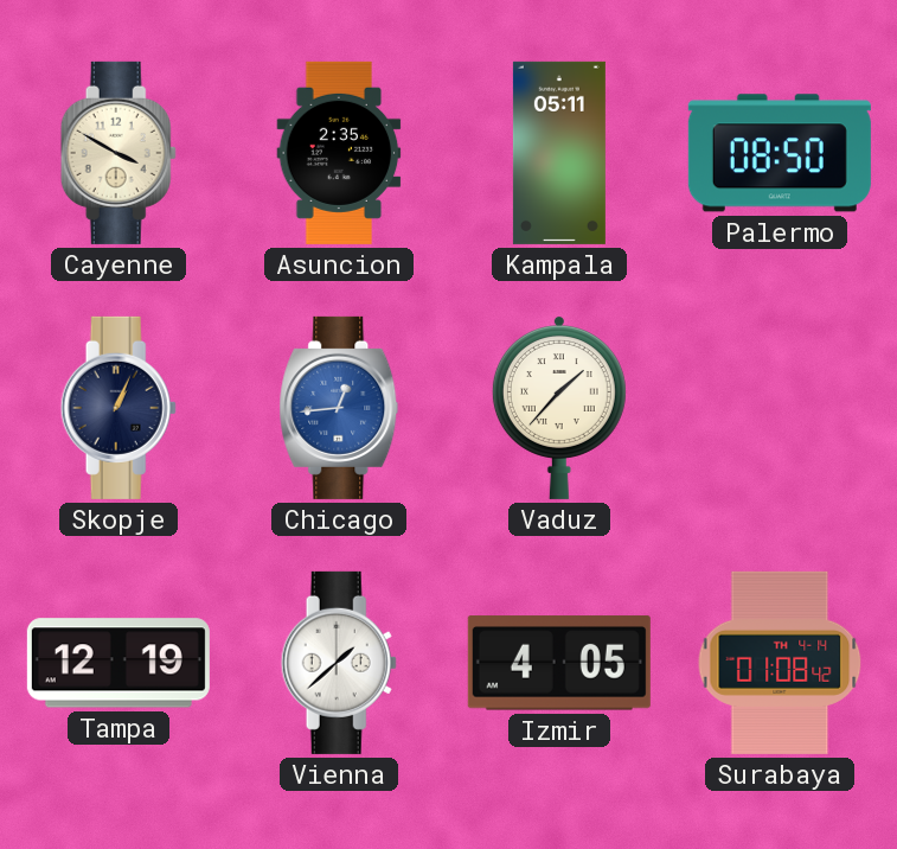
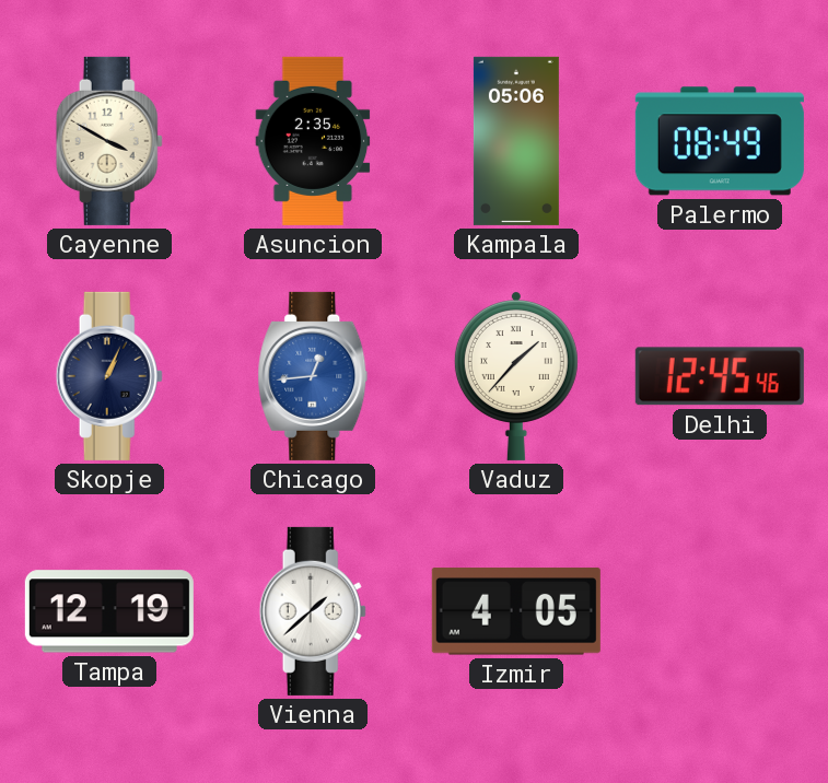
Kampala: 05:11 -> 05:06 (516, 141)
Palermo: 08:50 -> 08:49 (720, 141)
Delhi: none -> 12:45 (720, 376)
Surabaya: 01:08 -> none (780, 663)
